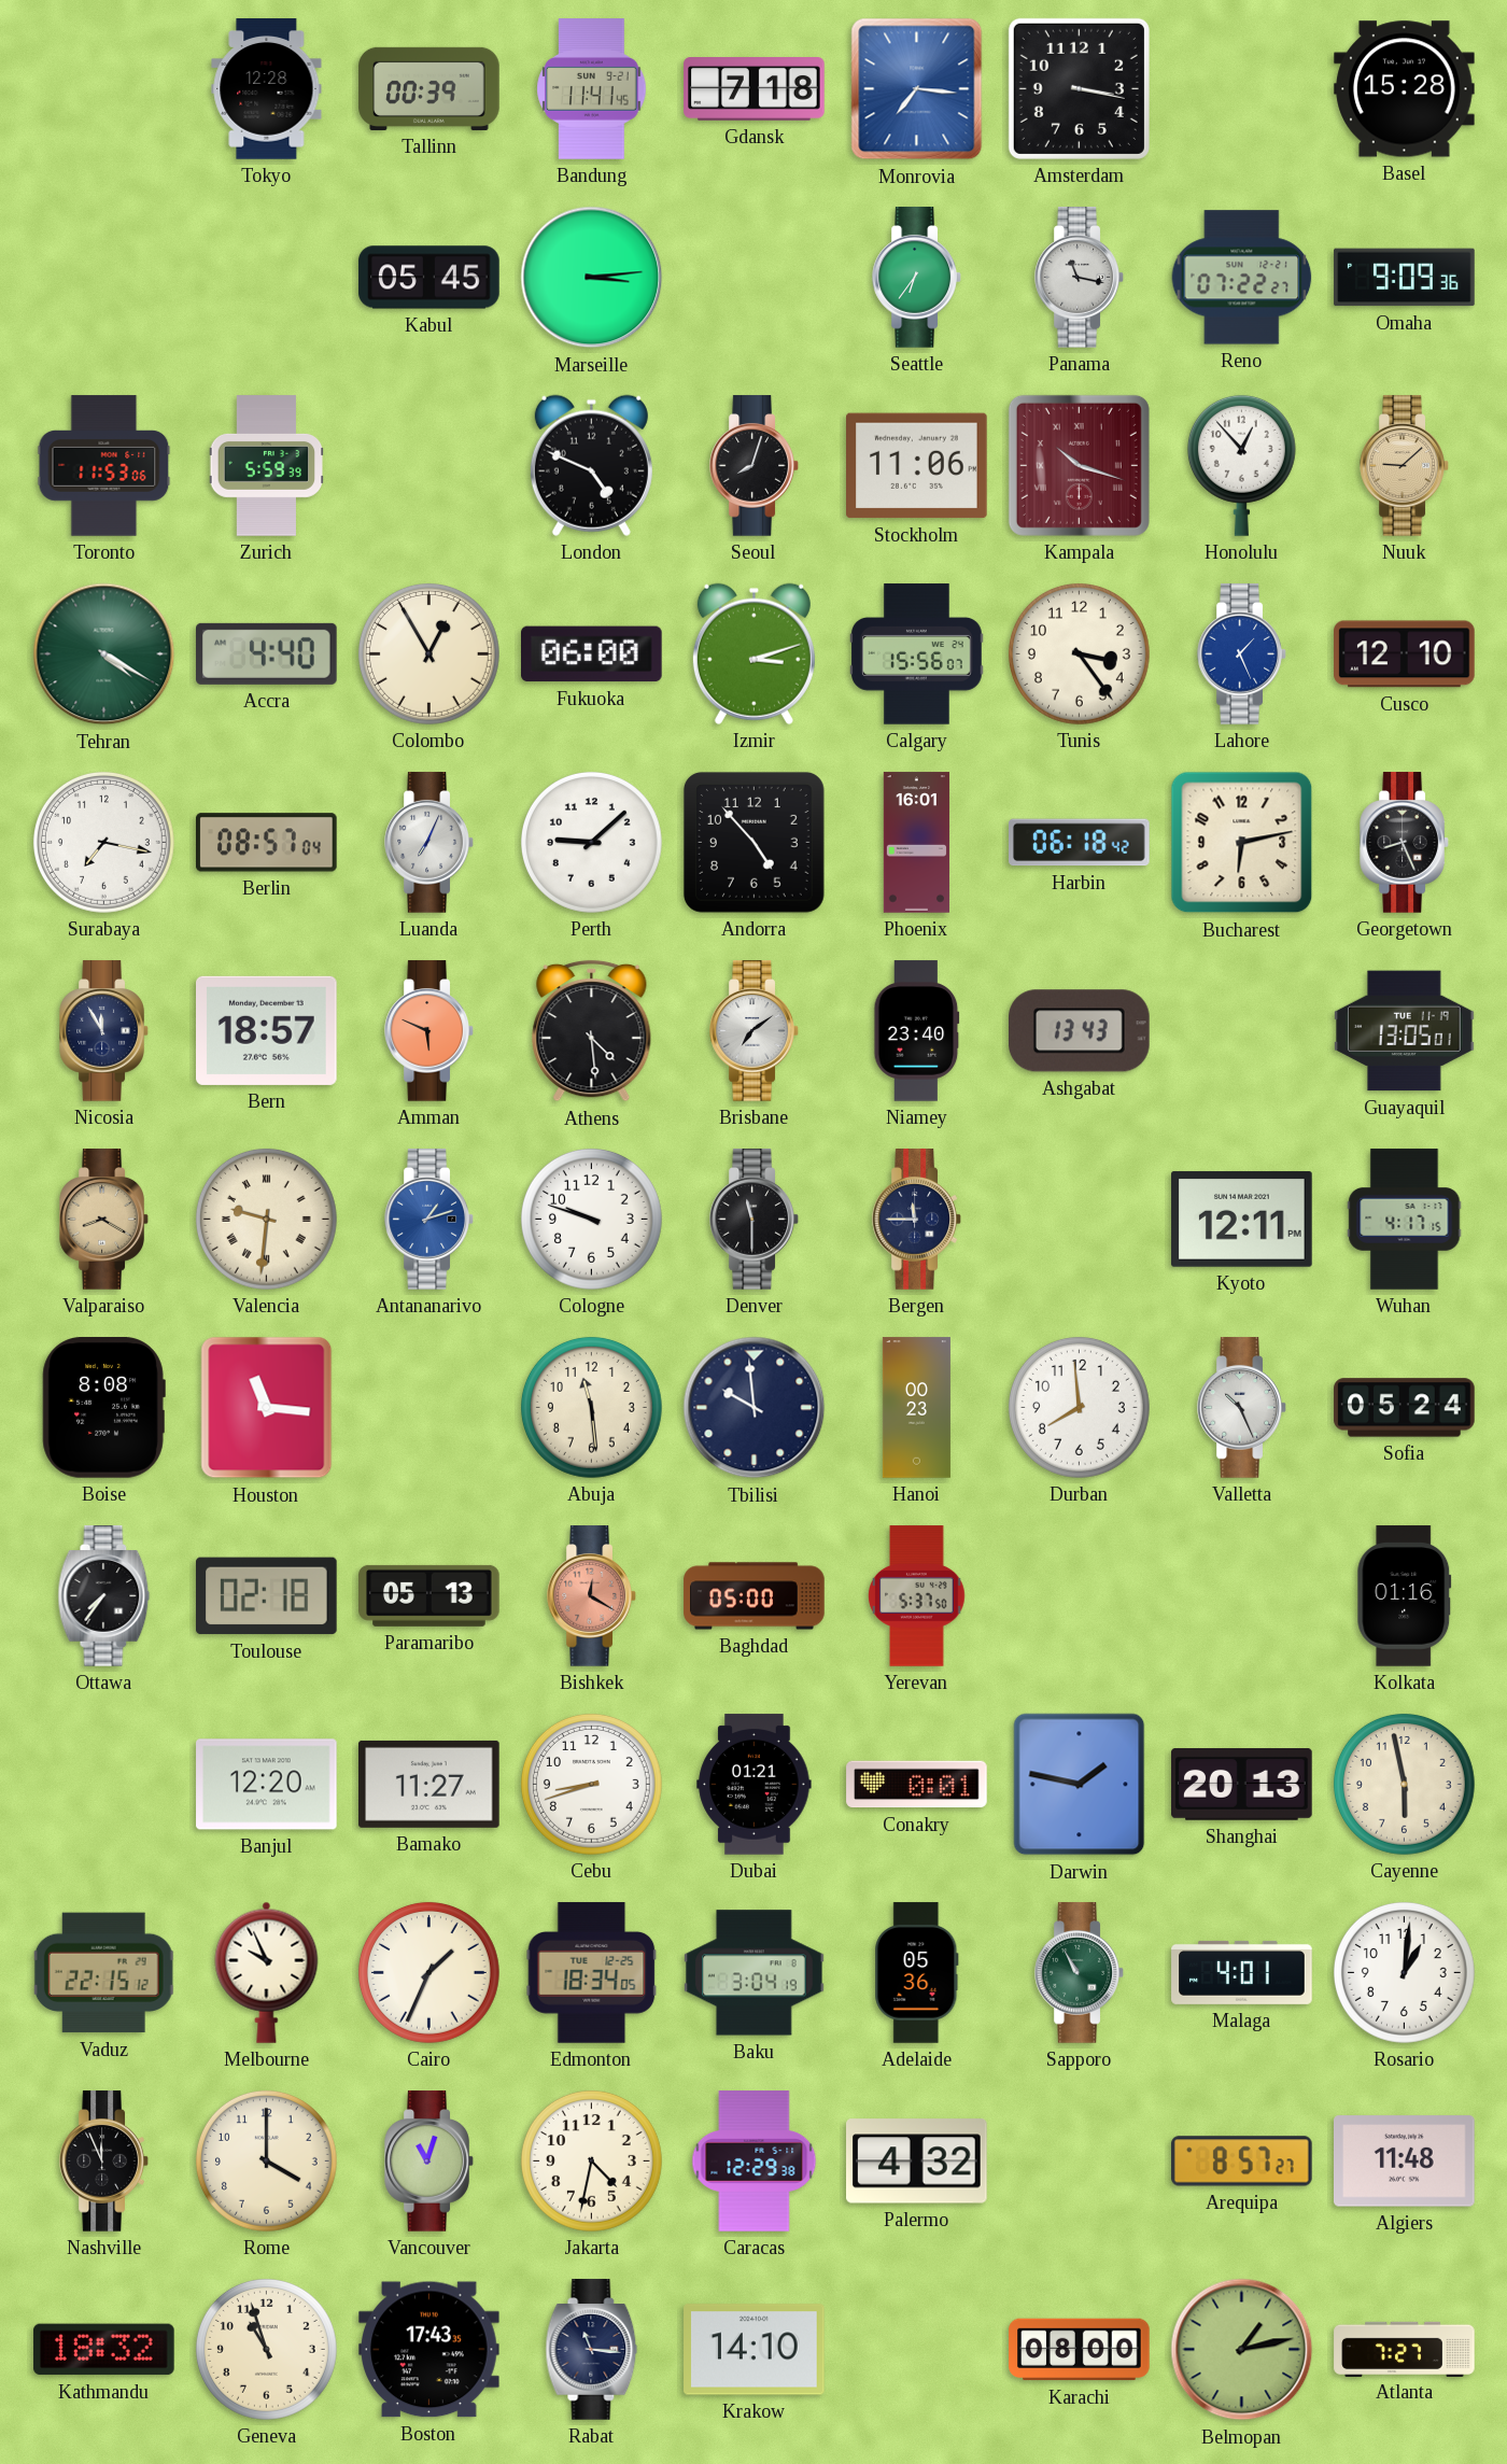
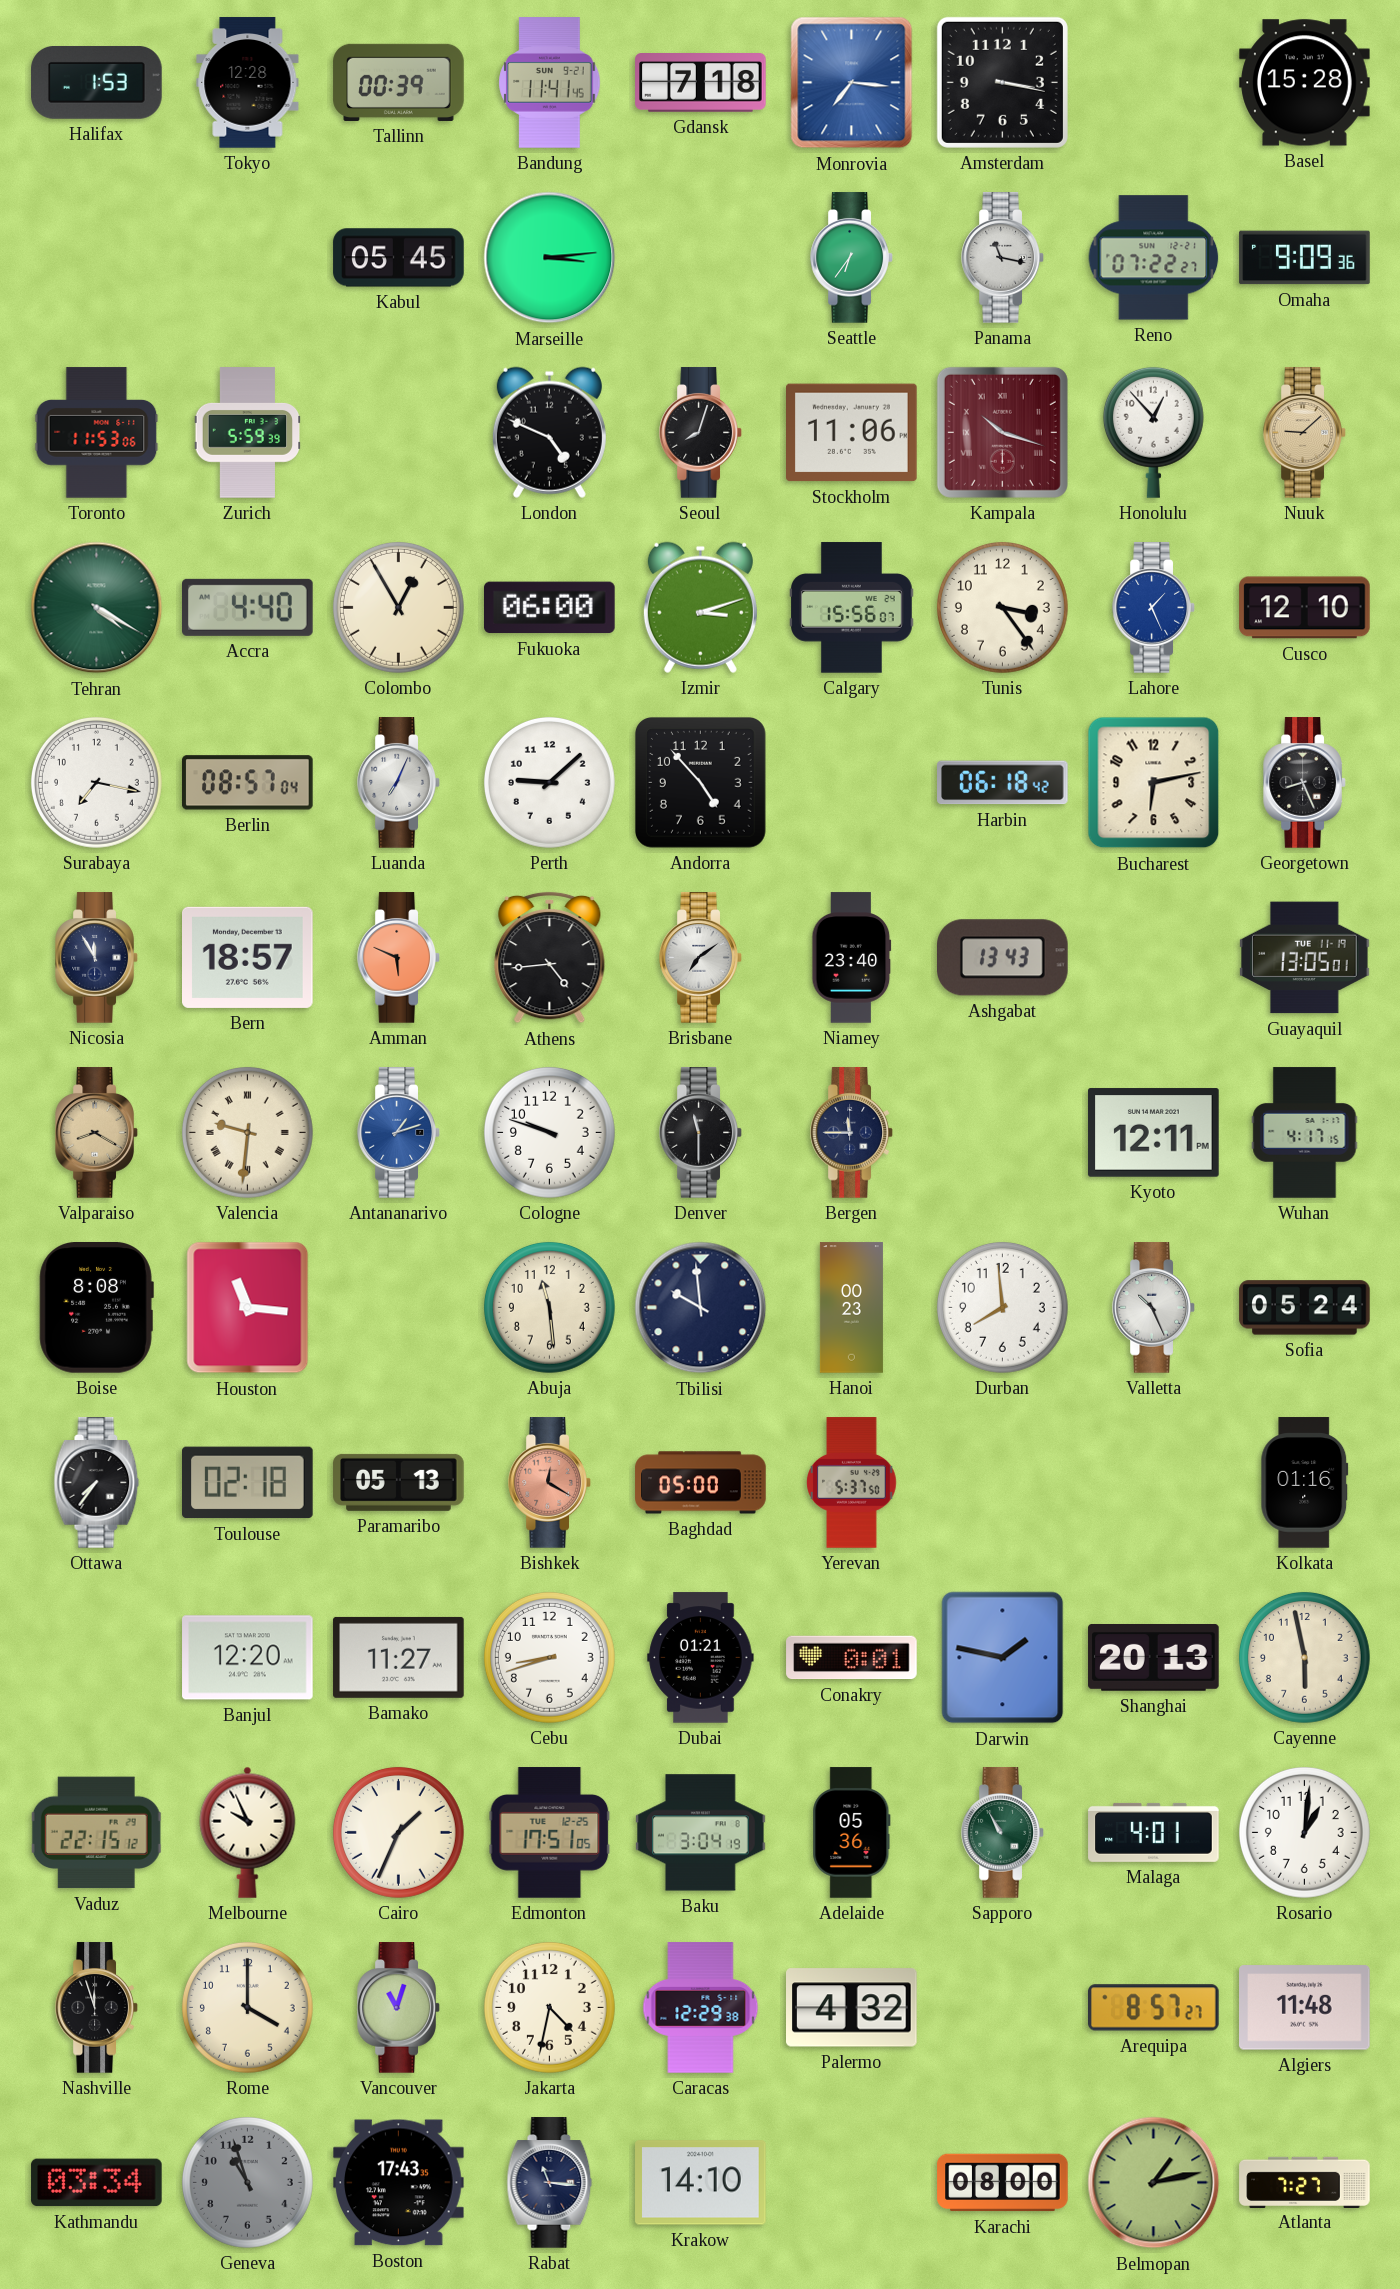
Halifax: none -> 1:53 (97, 83)
Phoenix: 16:01 -> none (916, 843)
Athens: 4:29 -> 4:44 (550, 958)
Edmonton: 18:34 -> 17:51 (550, 1833)
Nashville: 11:56 -> 11:57 (97, 2008)
Kathmandu: 18:32 -> 03:34 (97, 2183)
Geneva dial: cream -> grey (247, 2182)
